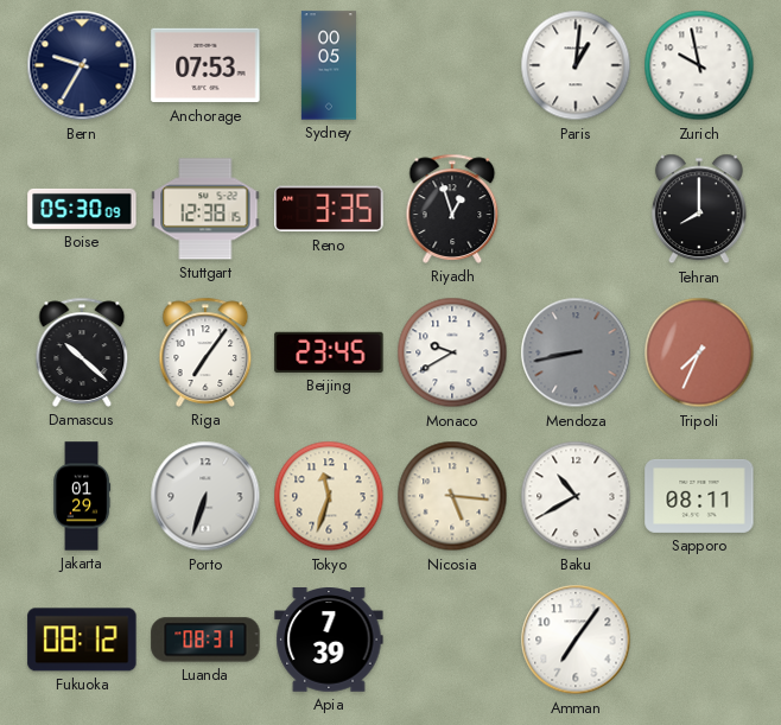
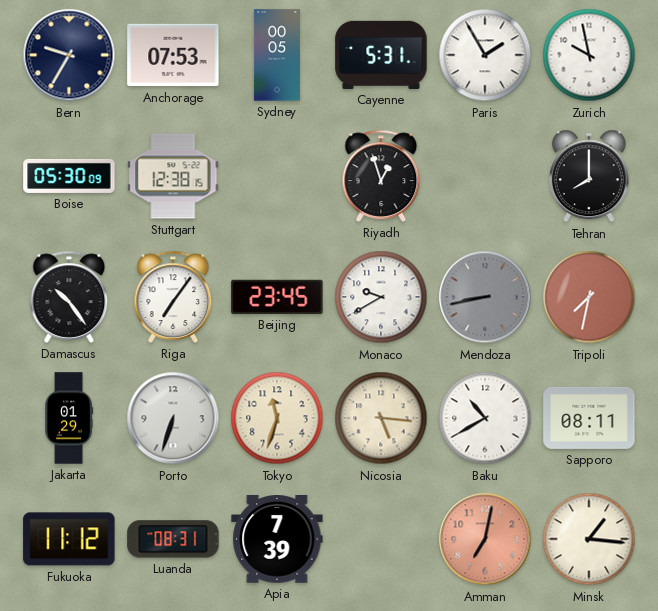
Cayenne: none -> 5:31 (381, 55)
Paris: 1:01 -> 1:55 (485, 55)
Reno: 3:35 -> none (329, 209)
Damascus: 10:22 -> 10:24 (69, 297)
Tripoli: 7:34 -> 7:32 (589, 297)
Fukuoka: 08:12 -> 11:12 (69, 539)
Amman: 7:06 -> 7:02 (485, 539)
Amman dial: white -> salmon (485, 539)
Minsk: none -> 1:16 (589, 539)
